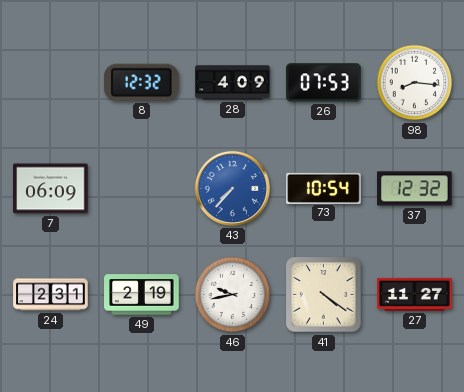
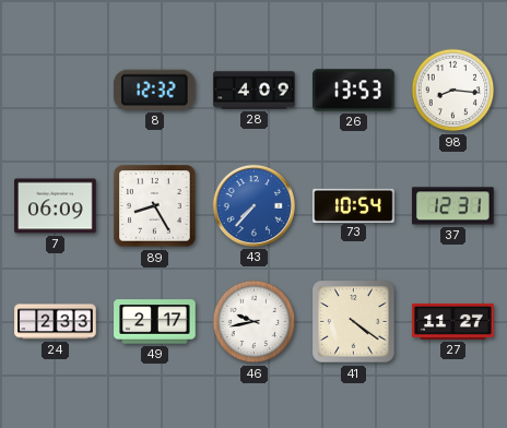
26: 07:53 -> 13:53 (354, 91)
89: none -> 8:25 (155, 206)
37: 12:32 -> 12:31 (453, 206)
24: 2:31 -> 2:33 (56, 322)
49: 2:19 -> 2:17 (155, 322)
